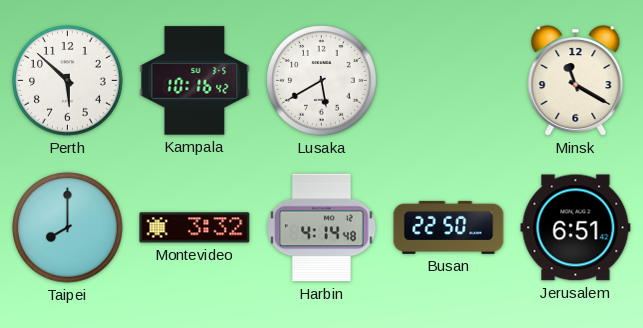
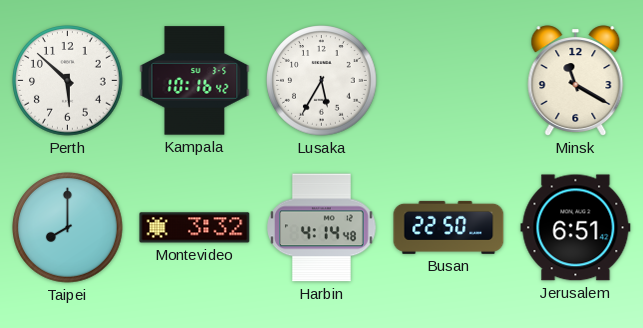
Lusaka: 5:40 -> 5:35 (322, 81)
